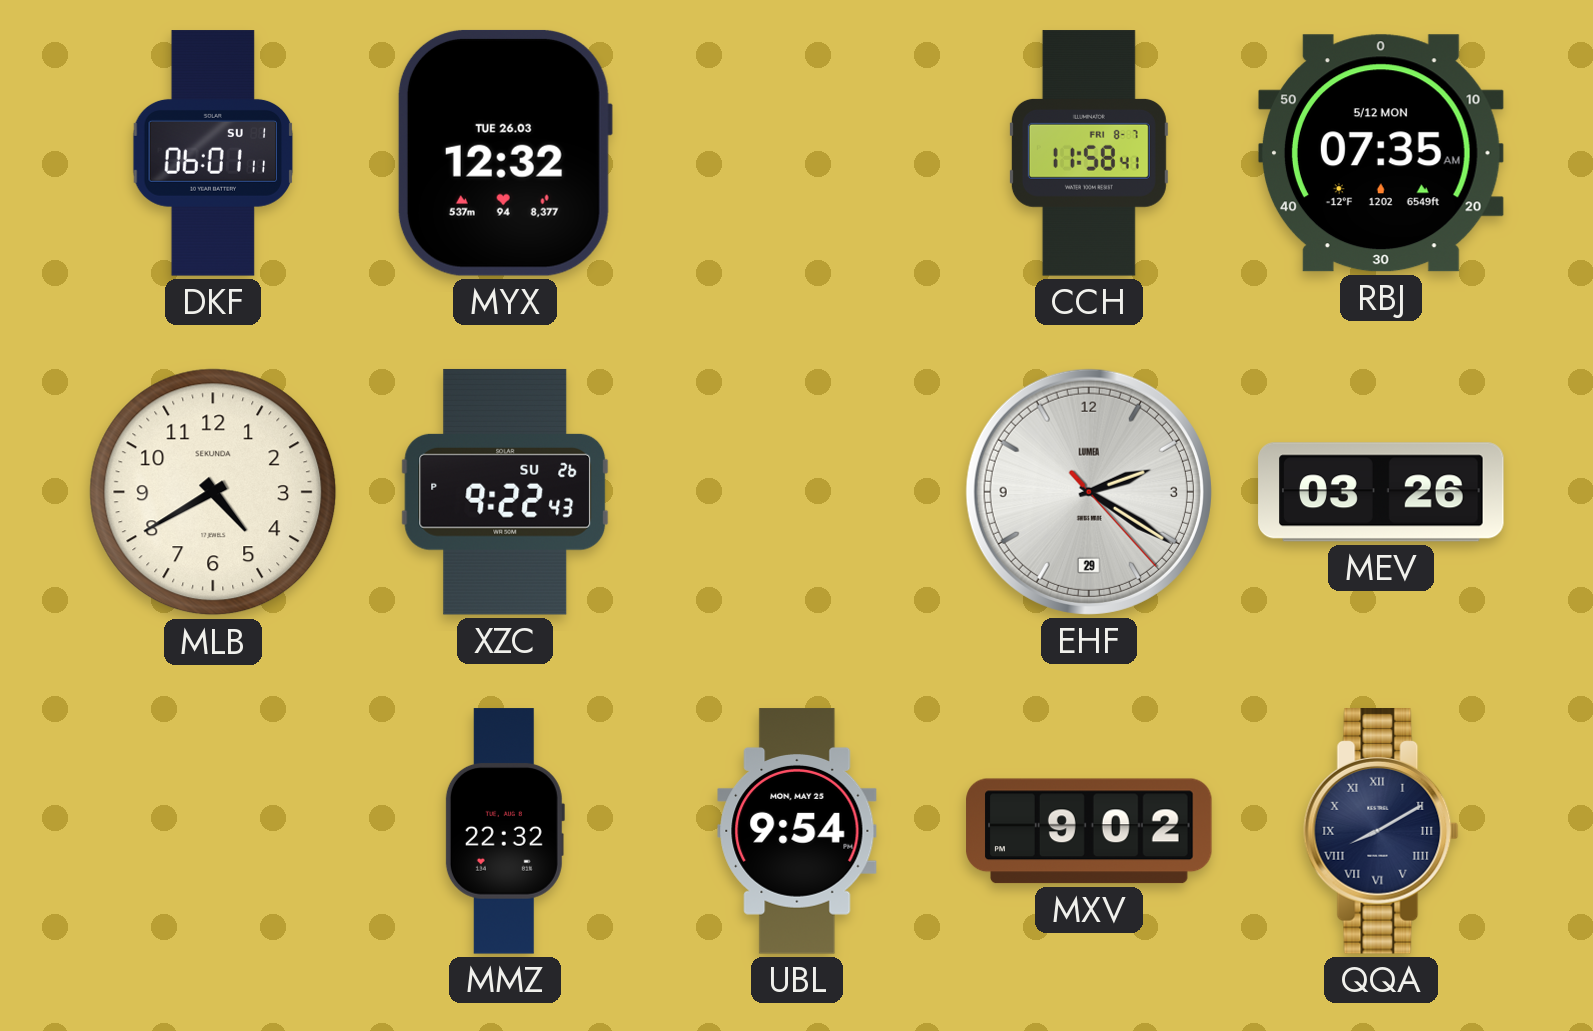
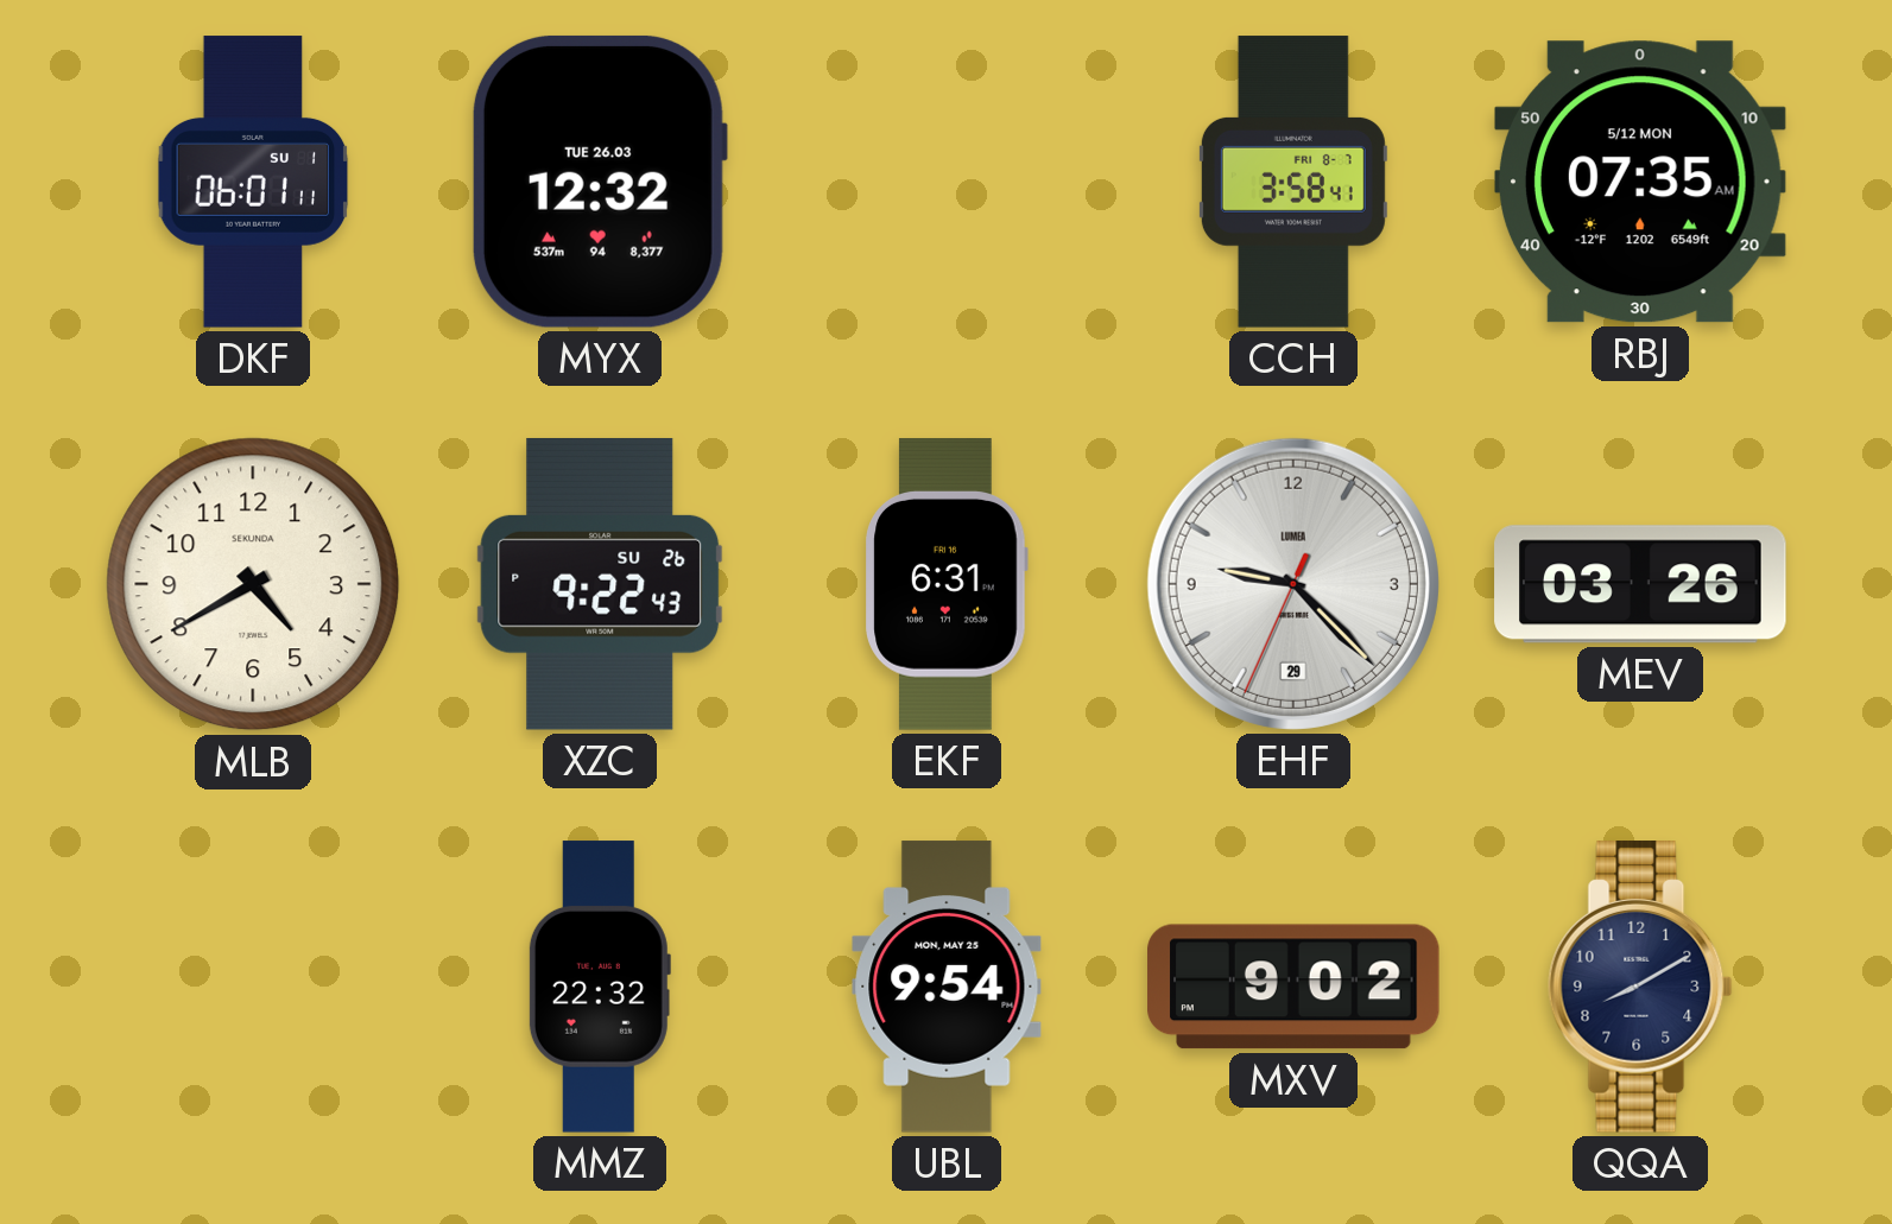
CCH: 11:58 -> 3:58 (1293, 182)
EKF: none -> 6:31 (947, 584)
EHF: 2:20 -> 9:22 (1293, 584)
QQA numerals: Roman -> Arabic (1640, 988)
